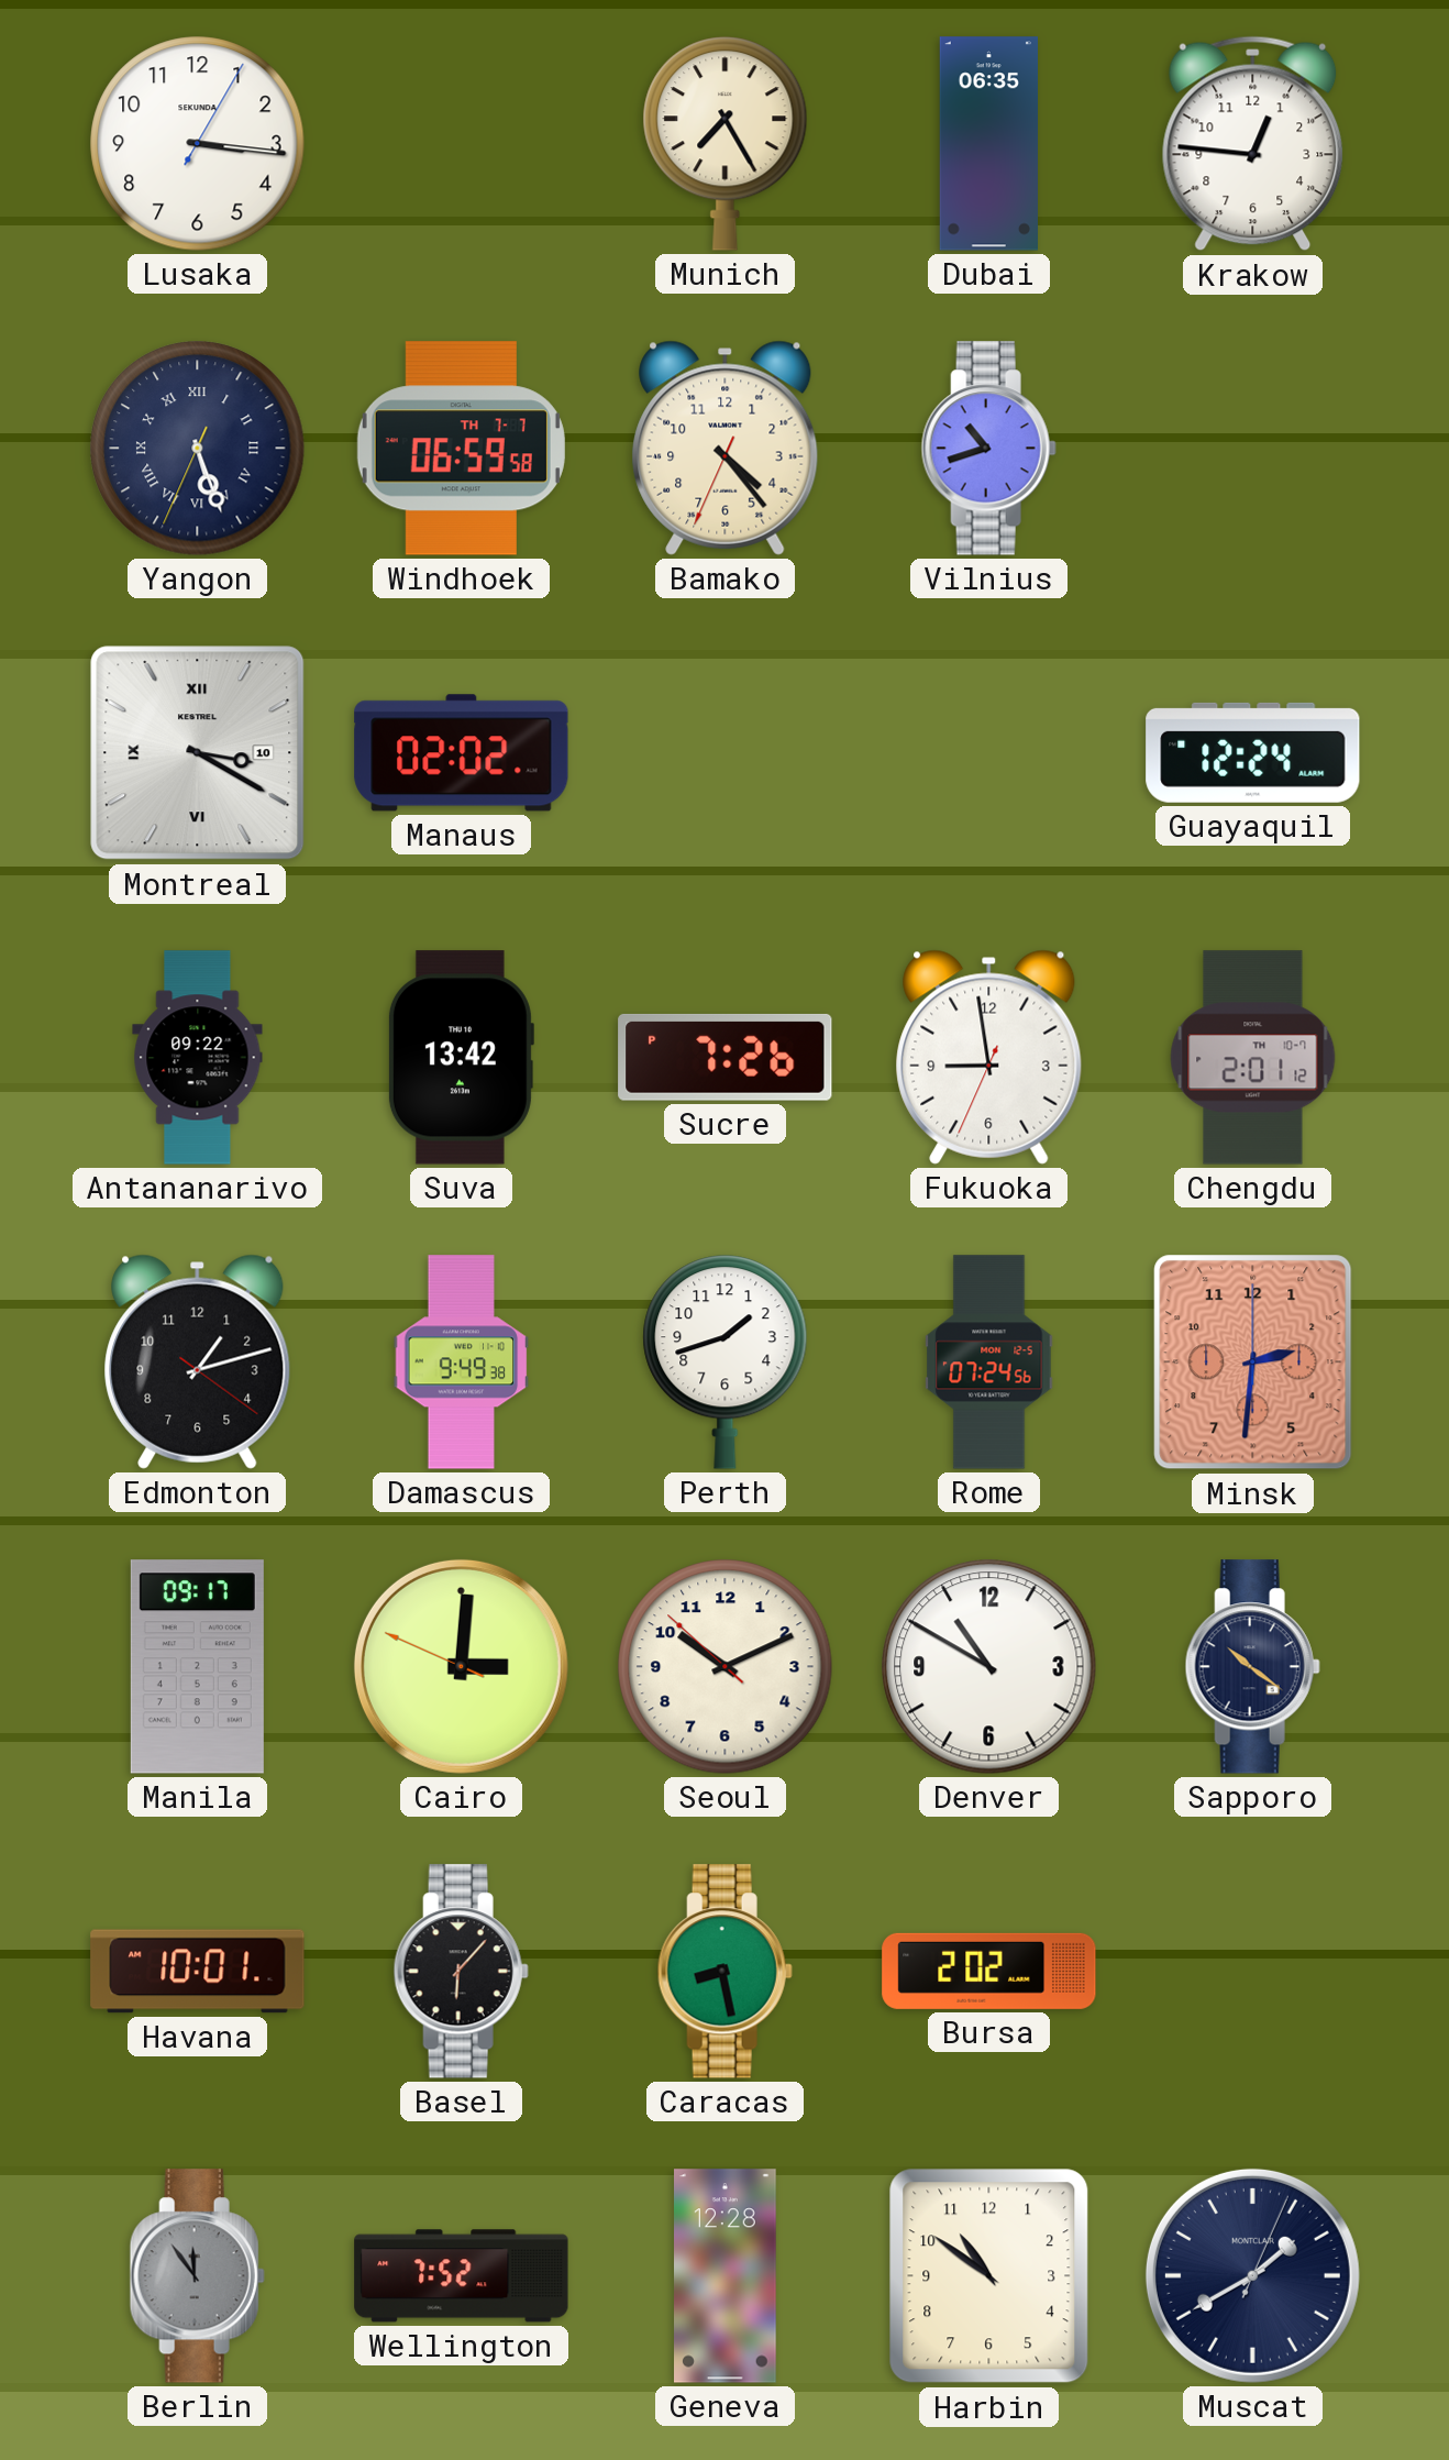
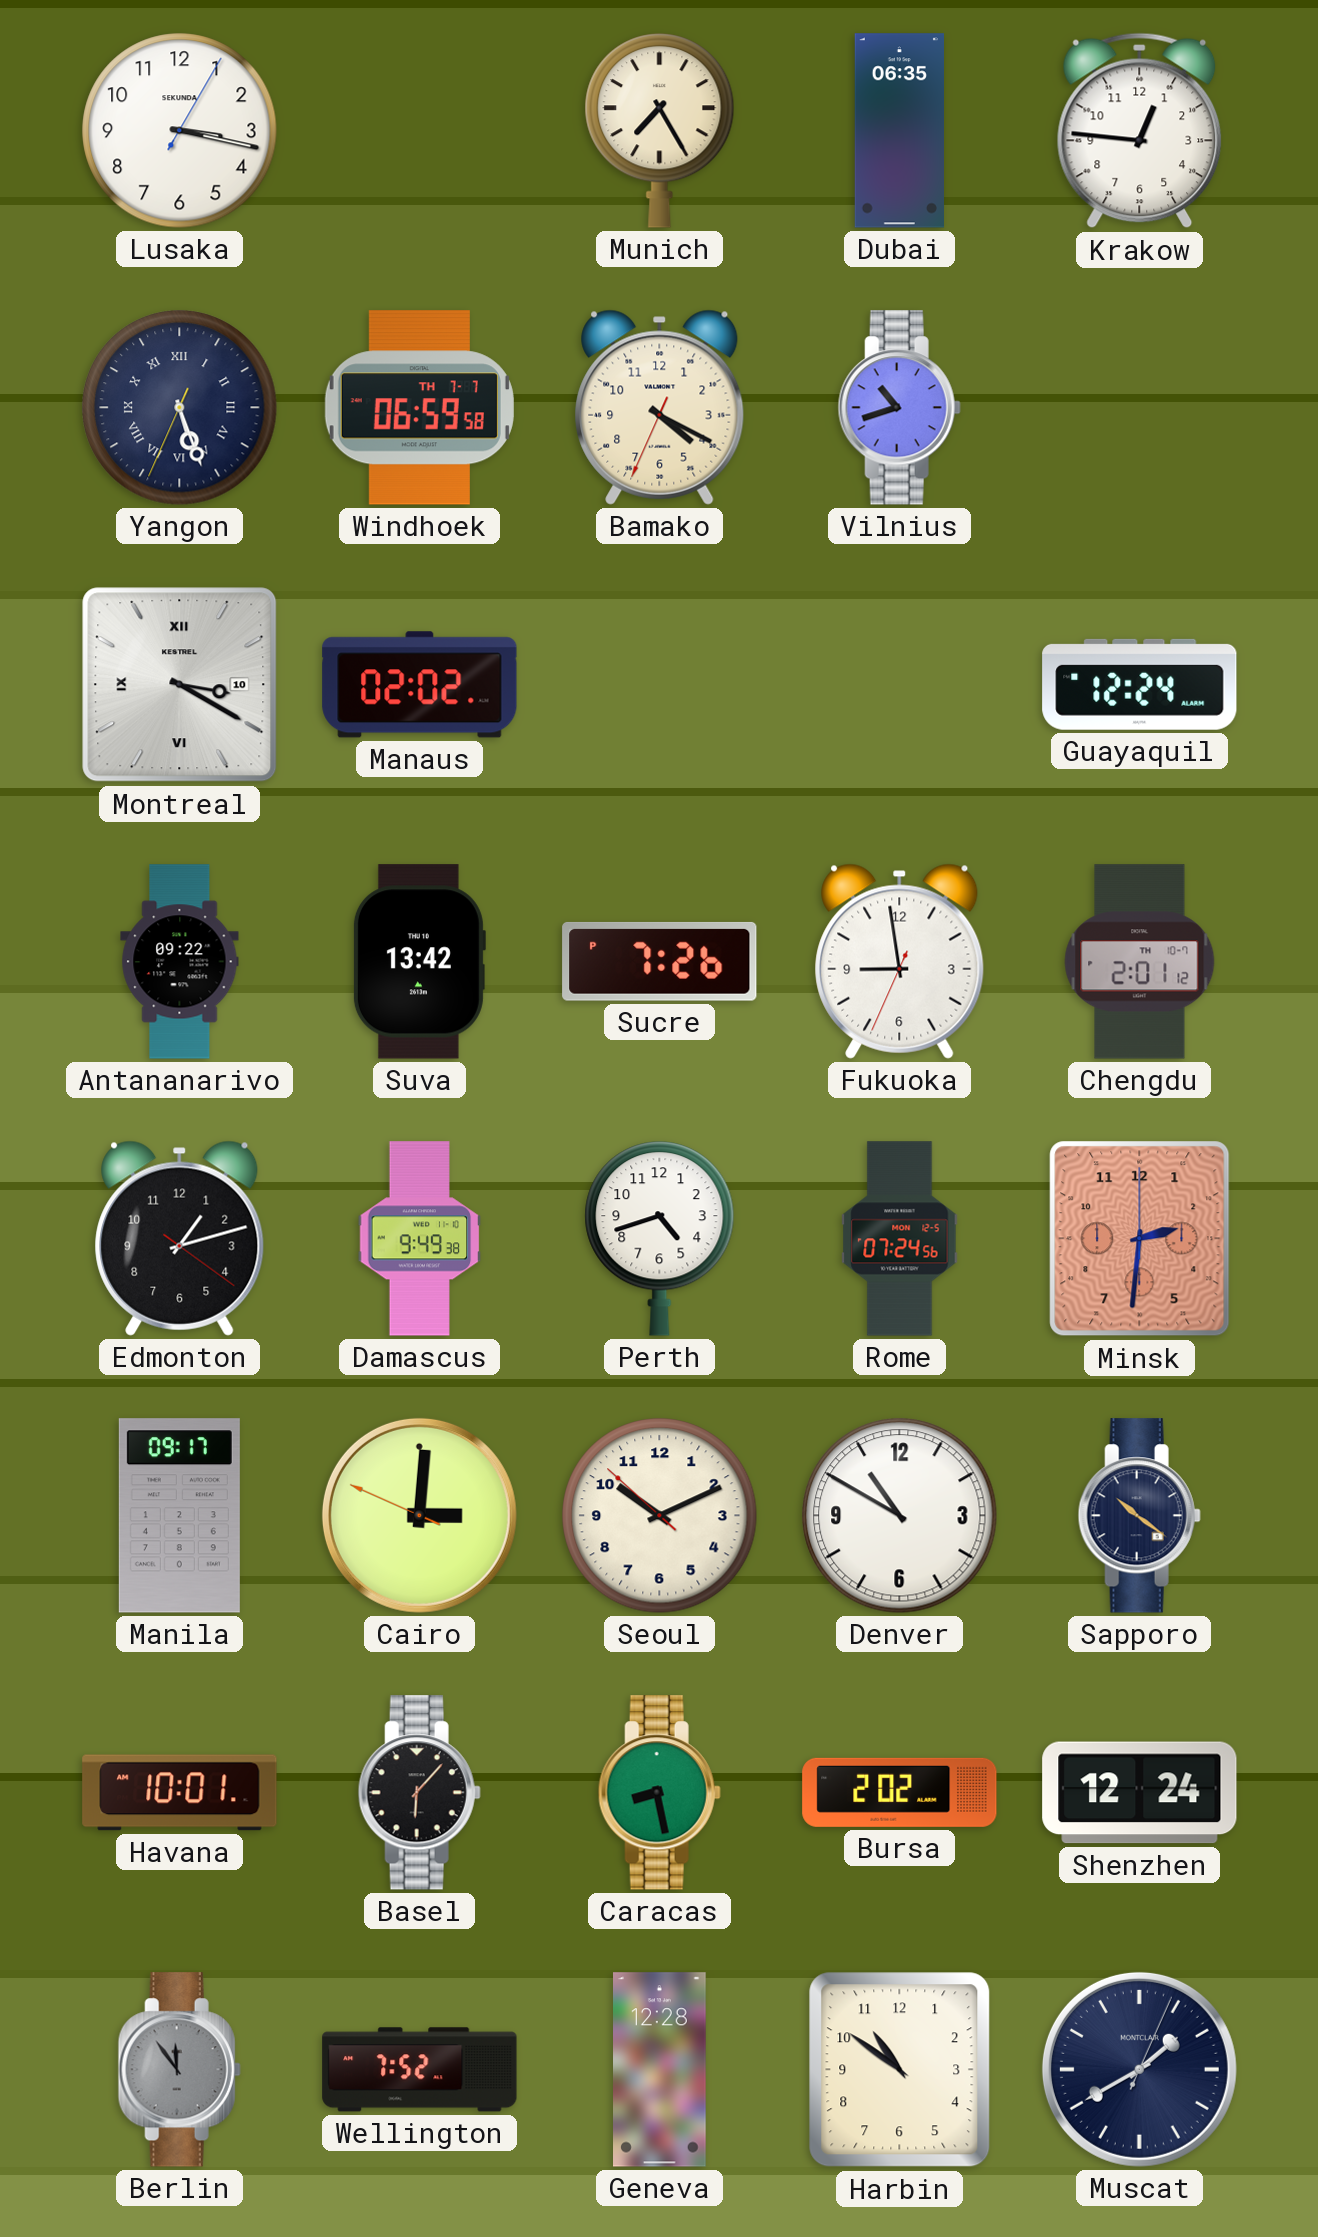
Lusaka: 3:16 -> 3:17 (180, 131)
Bamako: 4:23 -> 4:19 (660, 407)
Perth: 1:42 -> 4:42 (660, 1239)
Shenzhen: none -> 12:24 (1140, 1793)
